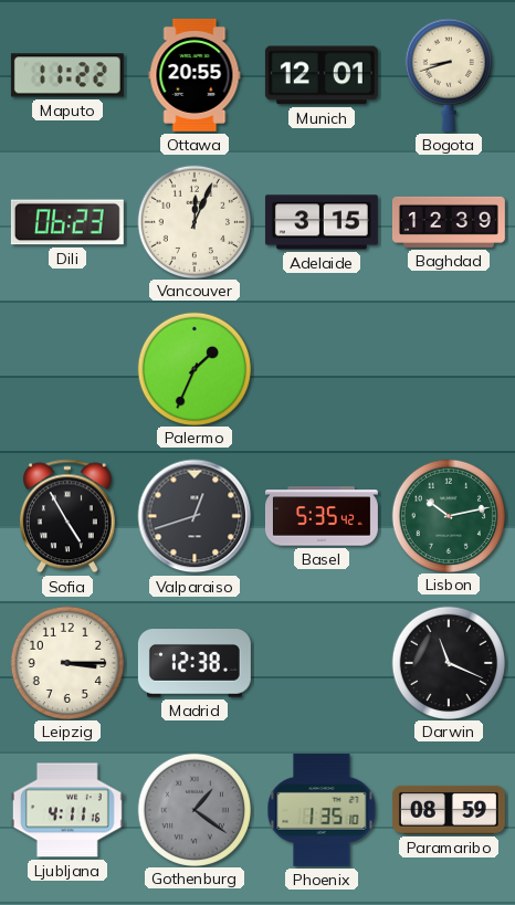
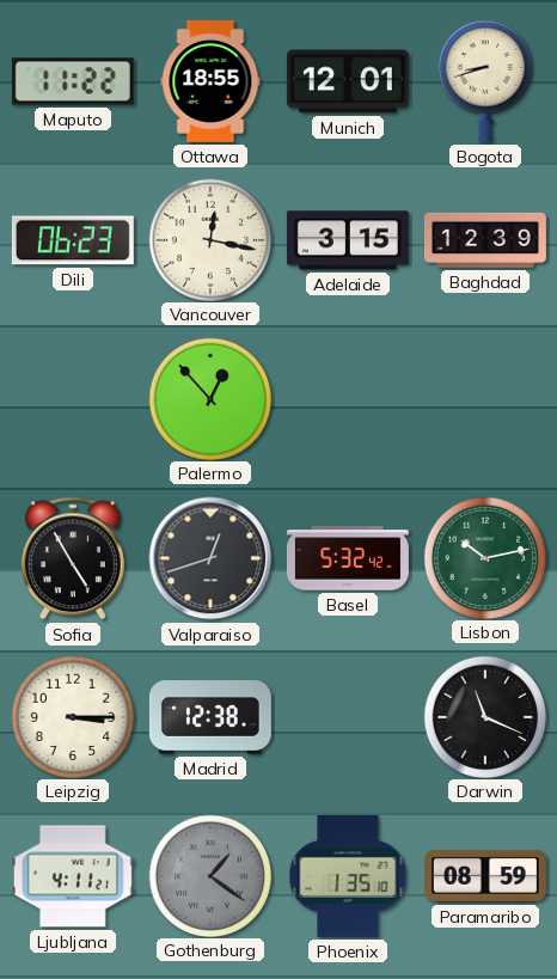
Ottawa: 20:55 -> 18:55 (210, 81)
Vancouver: 12:04 -> 12:17 (209, 239)
Palermo: 1:34 -> 12:53 (209, 398)
Basel: 5:35 -> 5:32 (348, 558)
Ljubljana: 4:11:16 -> 4:11:21 (73, 876)
